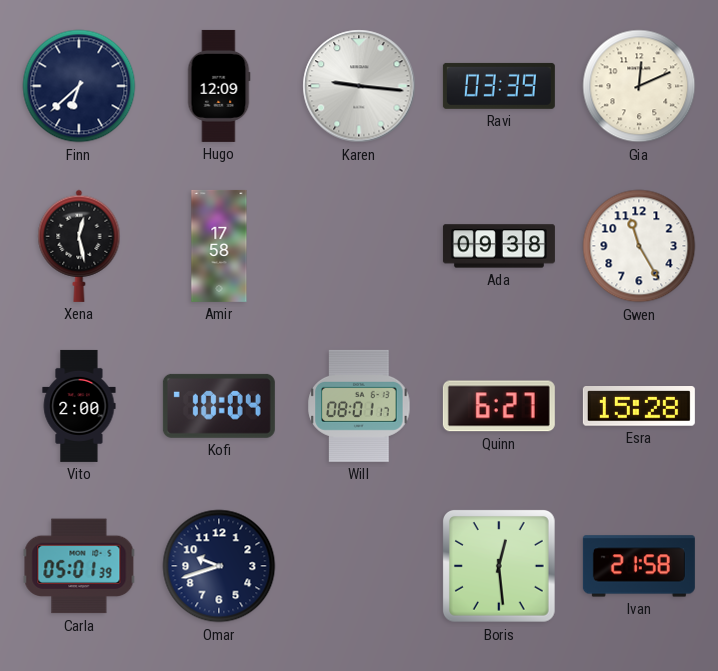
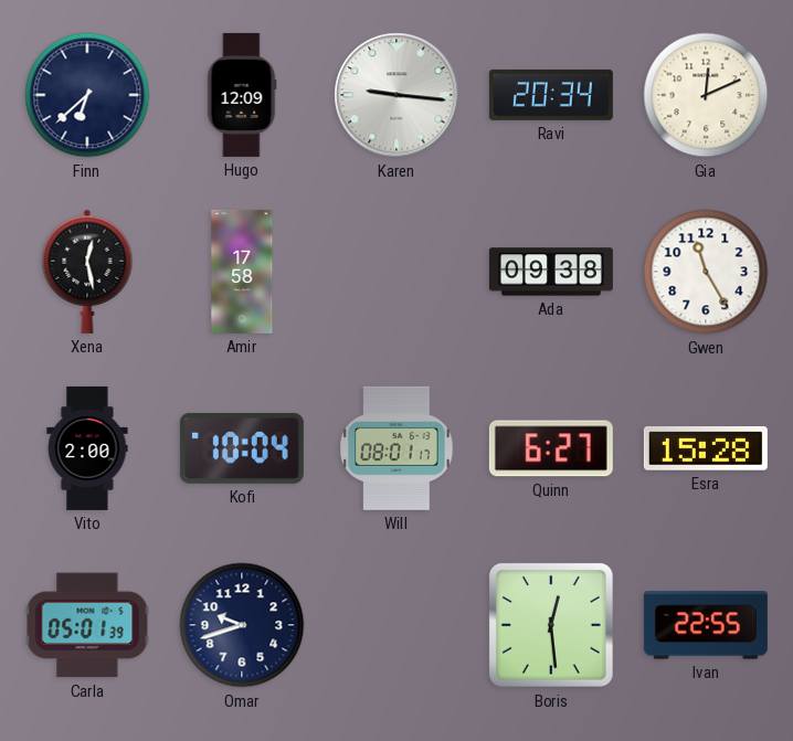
Ravi: 03:39 -> 20:34 (551, 95)
Ivan: 21:58 -> 22:55 (706, 625)
